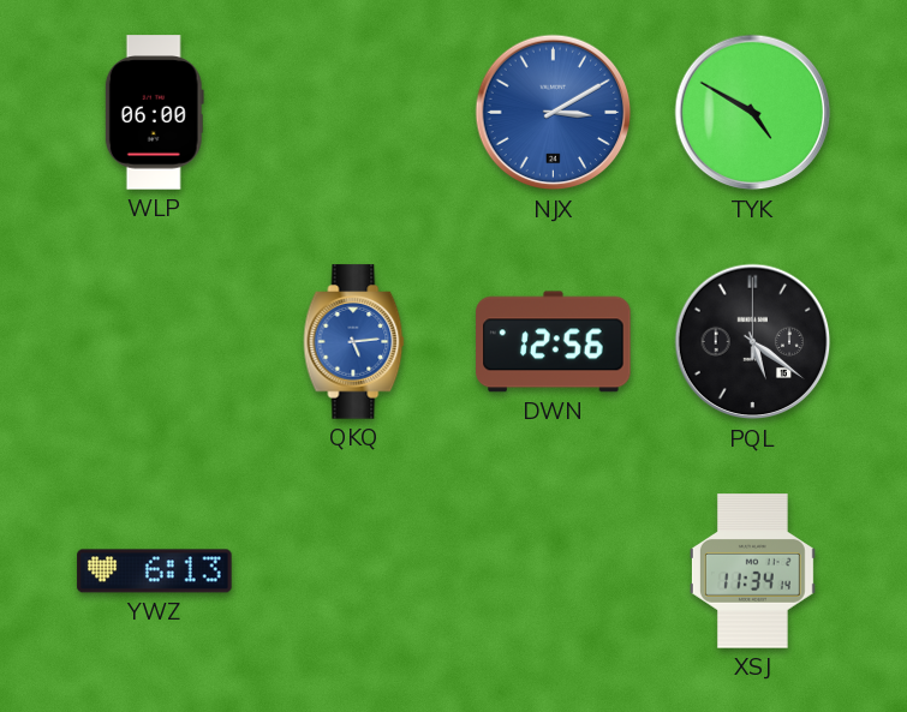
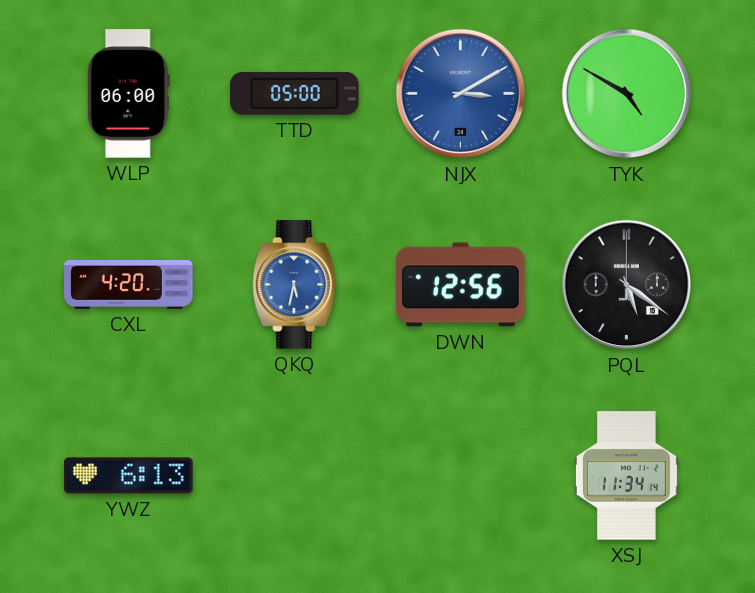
TTD: none -> 05:00 (295, 93)
CXL: none -> 4:20 (129, 285)
QKQ: 5:14 -> 5:32 (295, 285)
